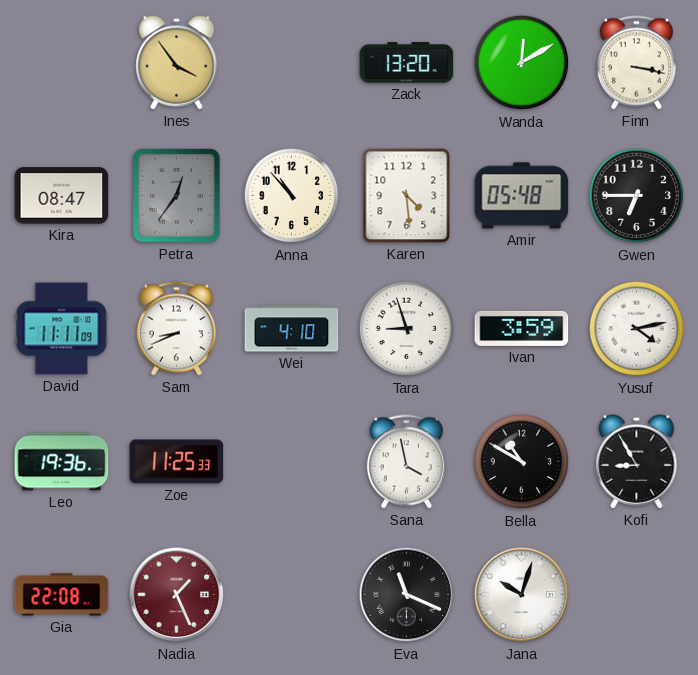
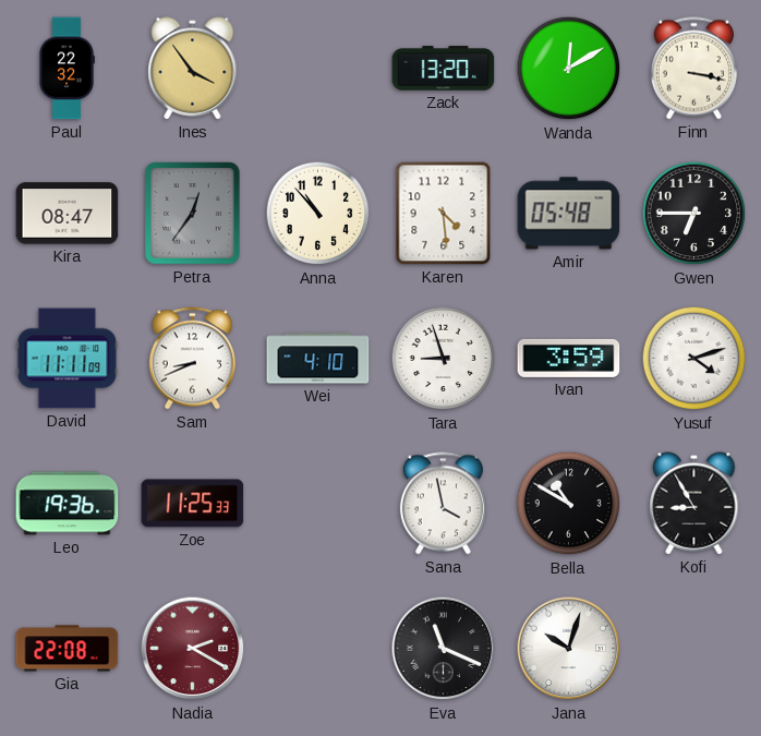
Paul: none -> 22:32 (67, 69)
Yusuf: 4:13 -> 4:12 (694, 359)
Nadia: 1:26 -> 2:20 (193, 649)
